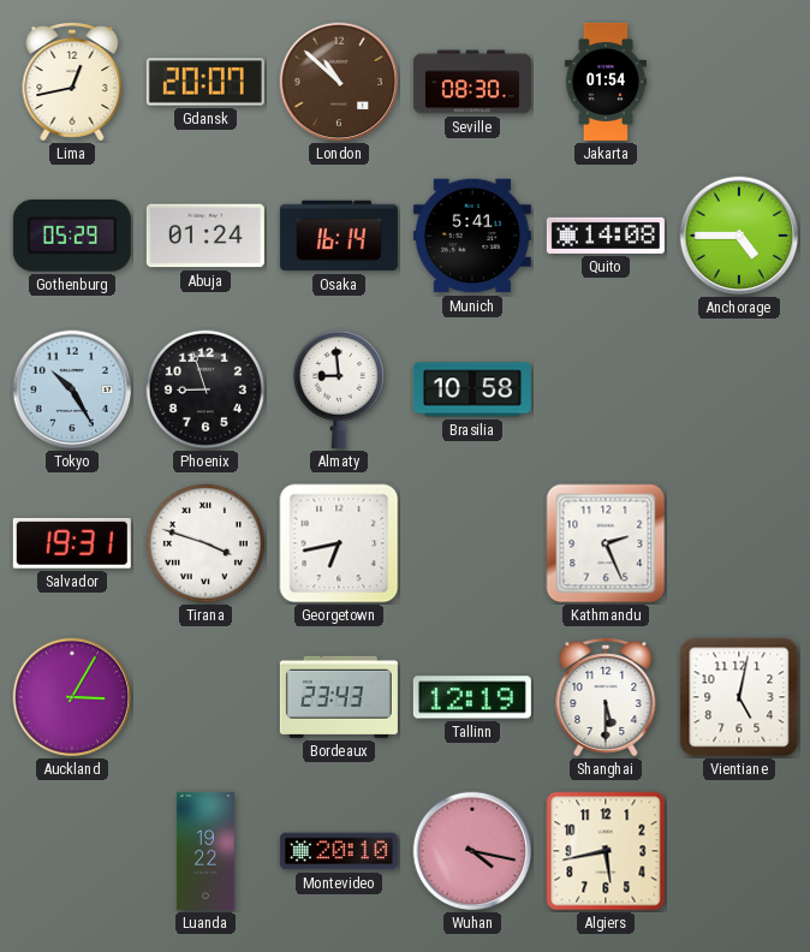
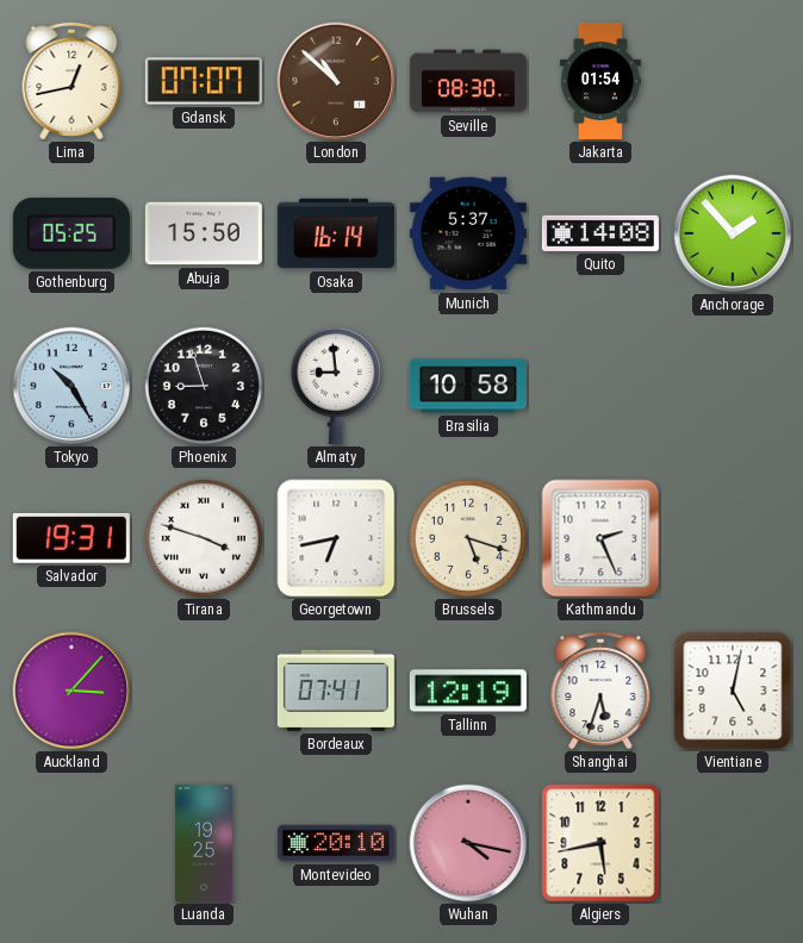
Gdansk: 20:07 -> 07:07 (204, 81)
Gothenburg: 05:29 -> 05:25 (71, 233)
Abuja: 01:24 -> 15:50 (204, 233)
Munich: 5:41 -> 5:37 (468, 233)
Anchorage: 4:45 -> 1:53 (733, 233)
Brussels: none -> 5:18 (468, 538)
Auckland: 3:05 -> 3:07 (71, 691)
Bordeaux: 23:43 -> 07:41 (336, 691)
Shanghai: 5:30 -> 5:33 (600, 692)
Luanda: 19:22 -> 19:25 (204, 843)
